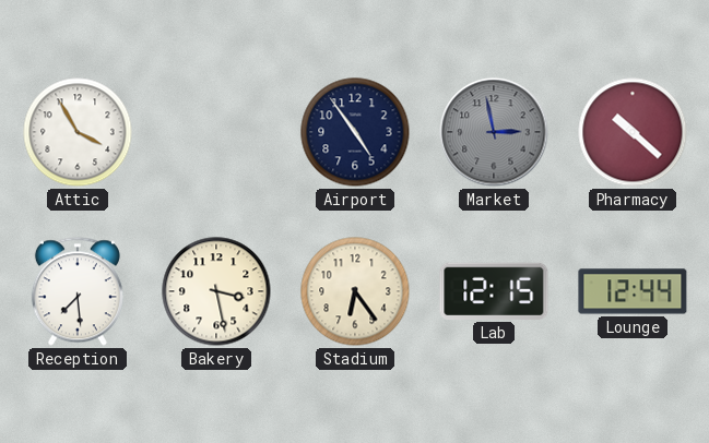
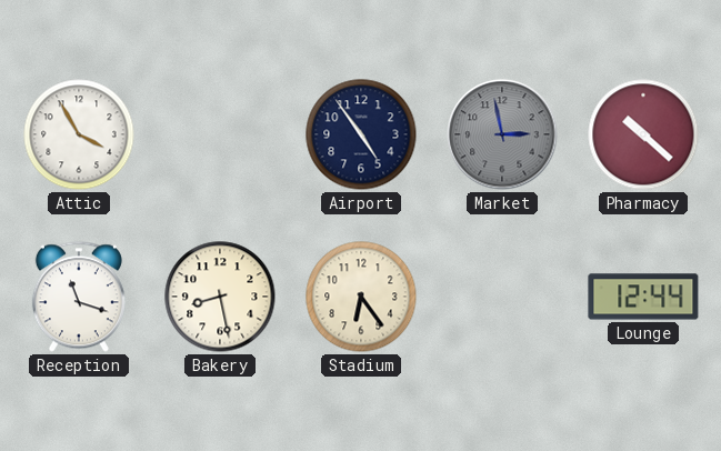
Reception: 7:29 -> 11:18 (79, 297)
Bakery: 3:28 -> 8:28 (220, 297)
Lab: 12:15 -> none (494, 291)
